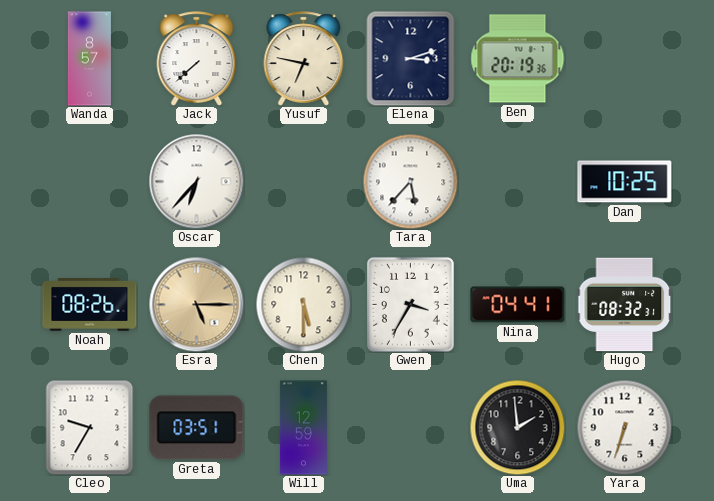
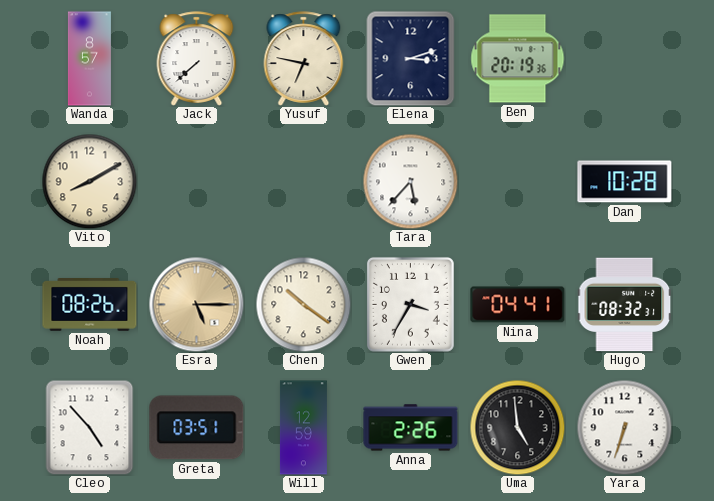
Vito: none -> 8:10 (89, 181)
Oscar: 6:37 -> none (196, 181)
Dan: 10:25 -> 10:28 (625, 182)
Chen: 5:30 -> 10:21 (303, 304)
Cleo: 9:35 -> 4:53 (90, 427)
Anna: none -> 2:26 (411, 428)
Uma: 1:59 -> 4:59 (517, 427)
